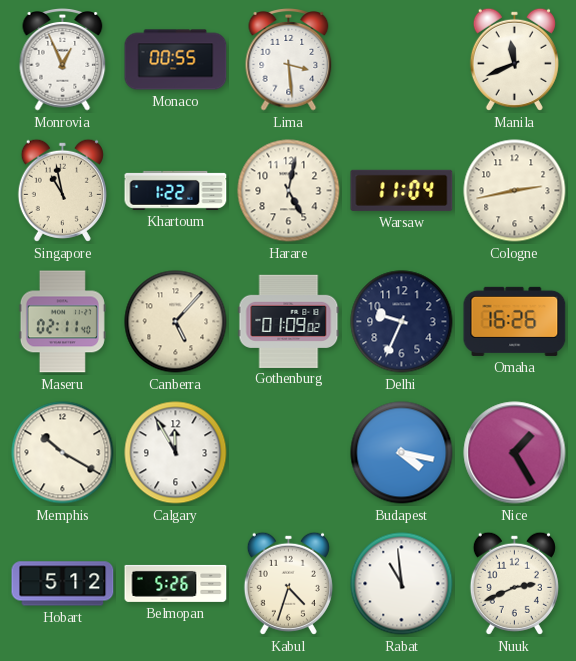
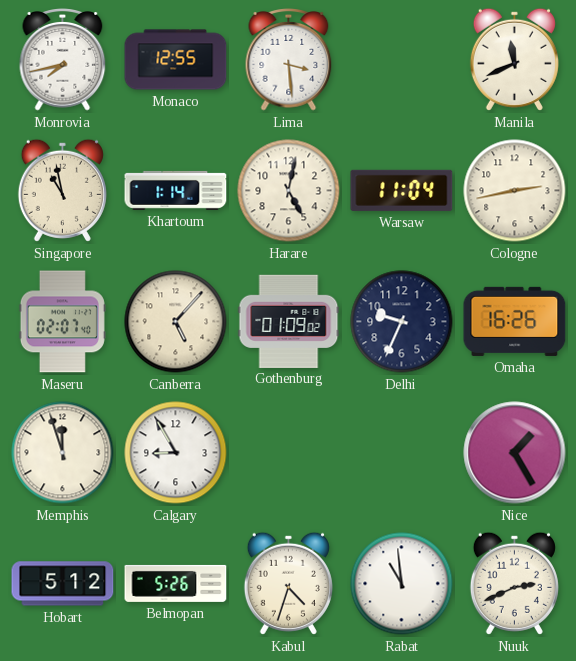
Monrovia: 12:56 -> 7:43 (63, 60)
Monaco: 00:55 -> 12:55 (176, 60)
Khartoum: 1:22 -> 1:14 (176, 190)
Maseru: 02:11 -> 02:07 (62, 322)
Memphis: 10:20 -> 11:57 (63, 453)
Calgary: 11:55 -> 8:55 (176, 453)
Budapest: 4:17 -> none (402, 453)
